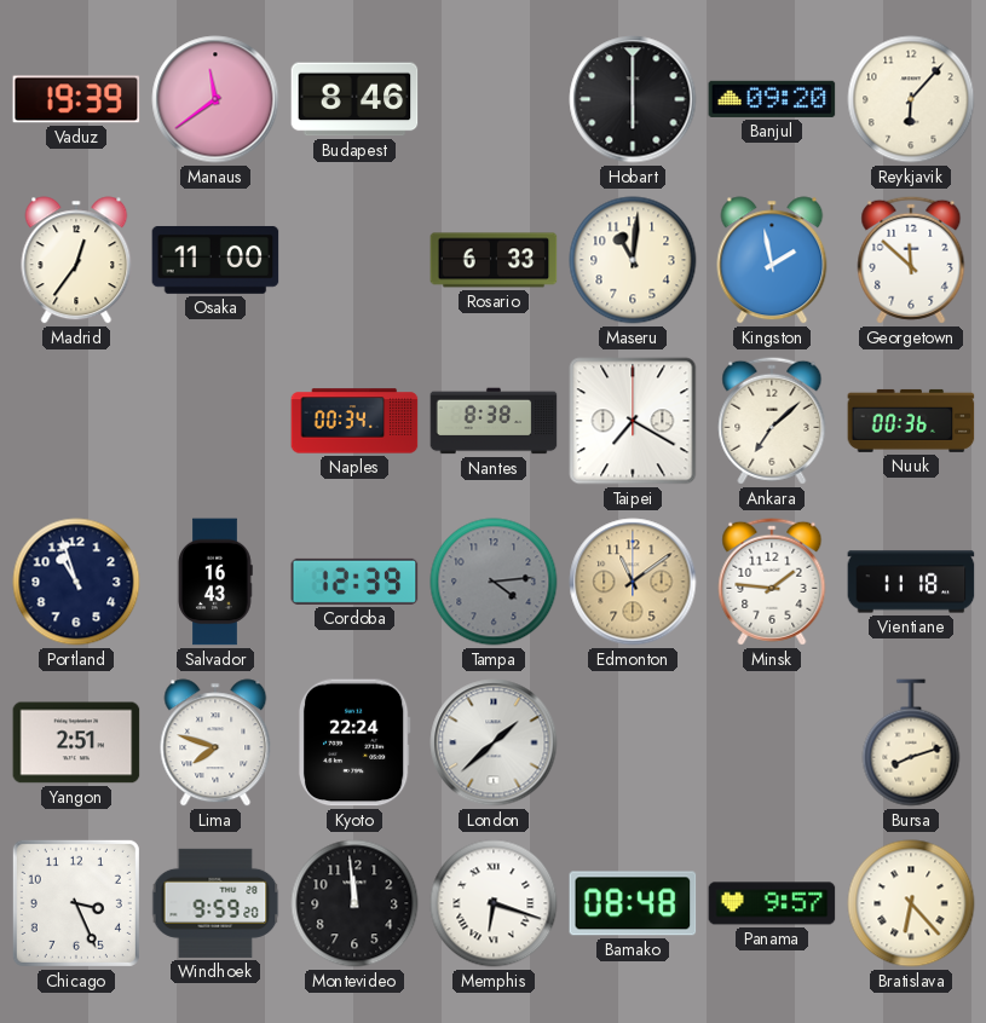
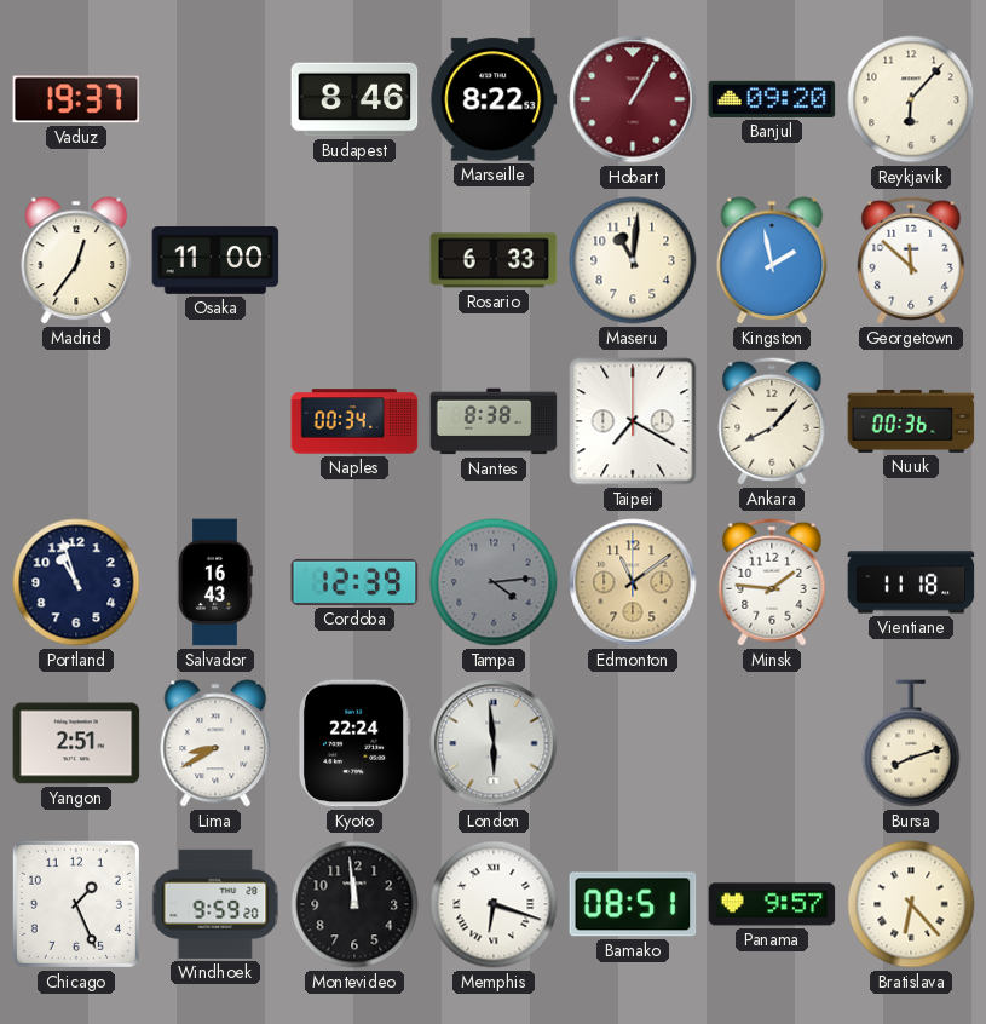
Vaduz: 19:39 -> 19:37 (76, 99)
Manaus: 11:39 -> none (215, 99)
Marseille: none -> 8:22 (494, 99)
Hobart: 6:00 -> 1:05 (633, 99)
Hobart dial: black -> burgundy (633, 99)
Ankara: 7:08 -> 8:07 (772, 421)
Lima: 7:48 -> 8:40 (215, 743)
London: 1:38 -> 5:59 (494, 743)
Chicago: 3:26 -> 1:26 (76, 904)
Bamako: 08:48 -> 08:51 (633, 904)
